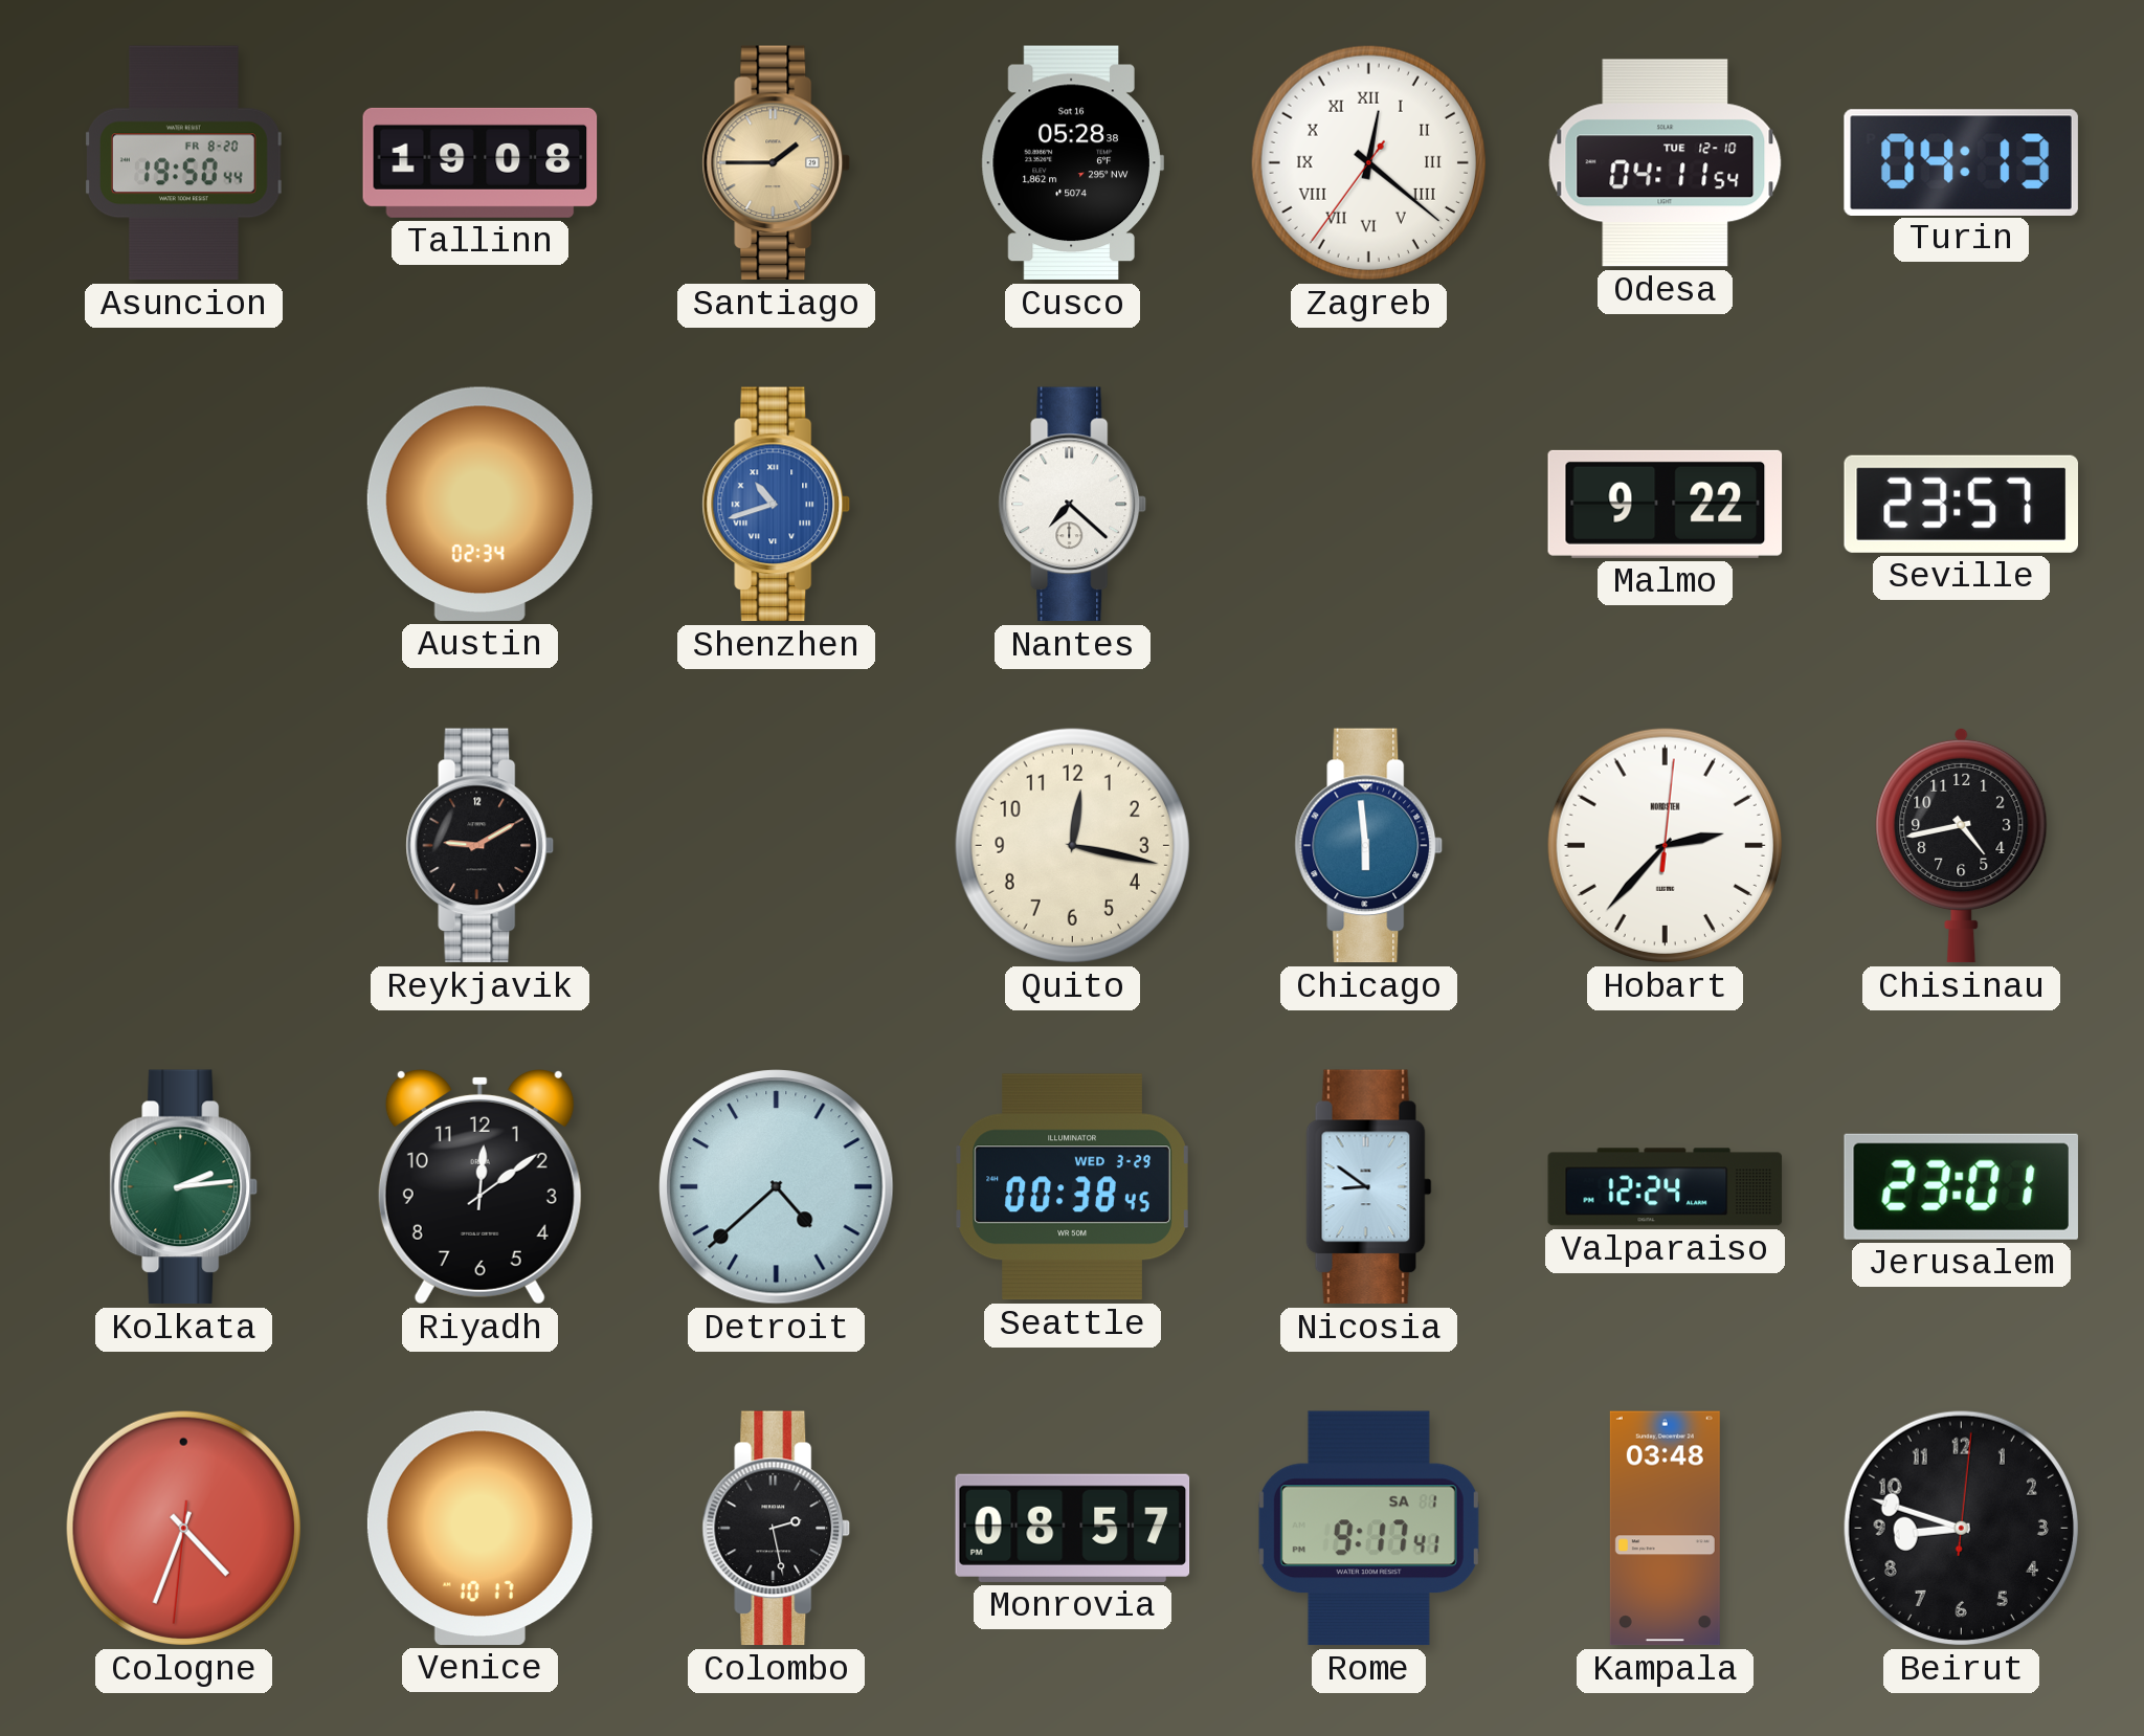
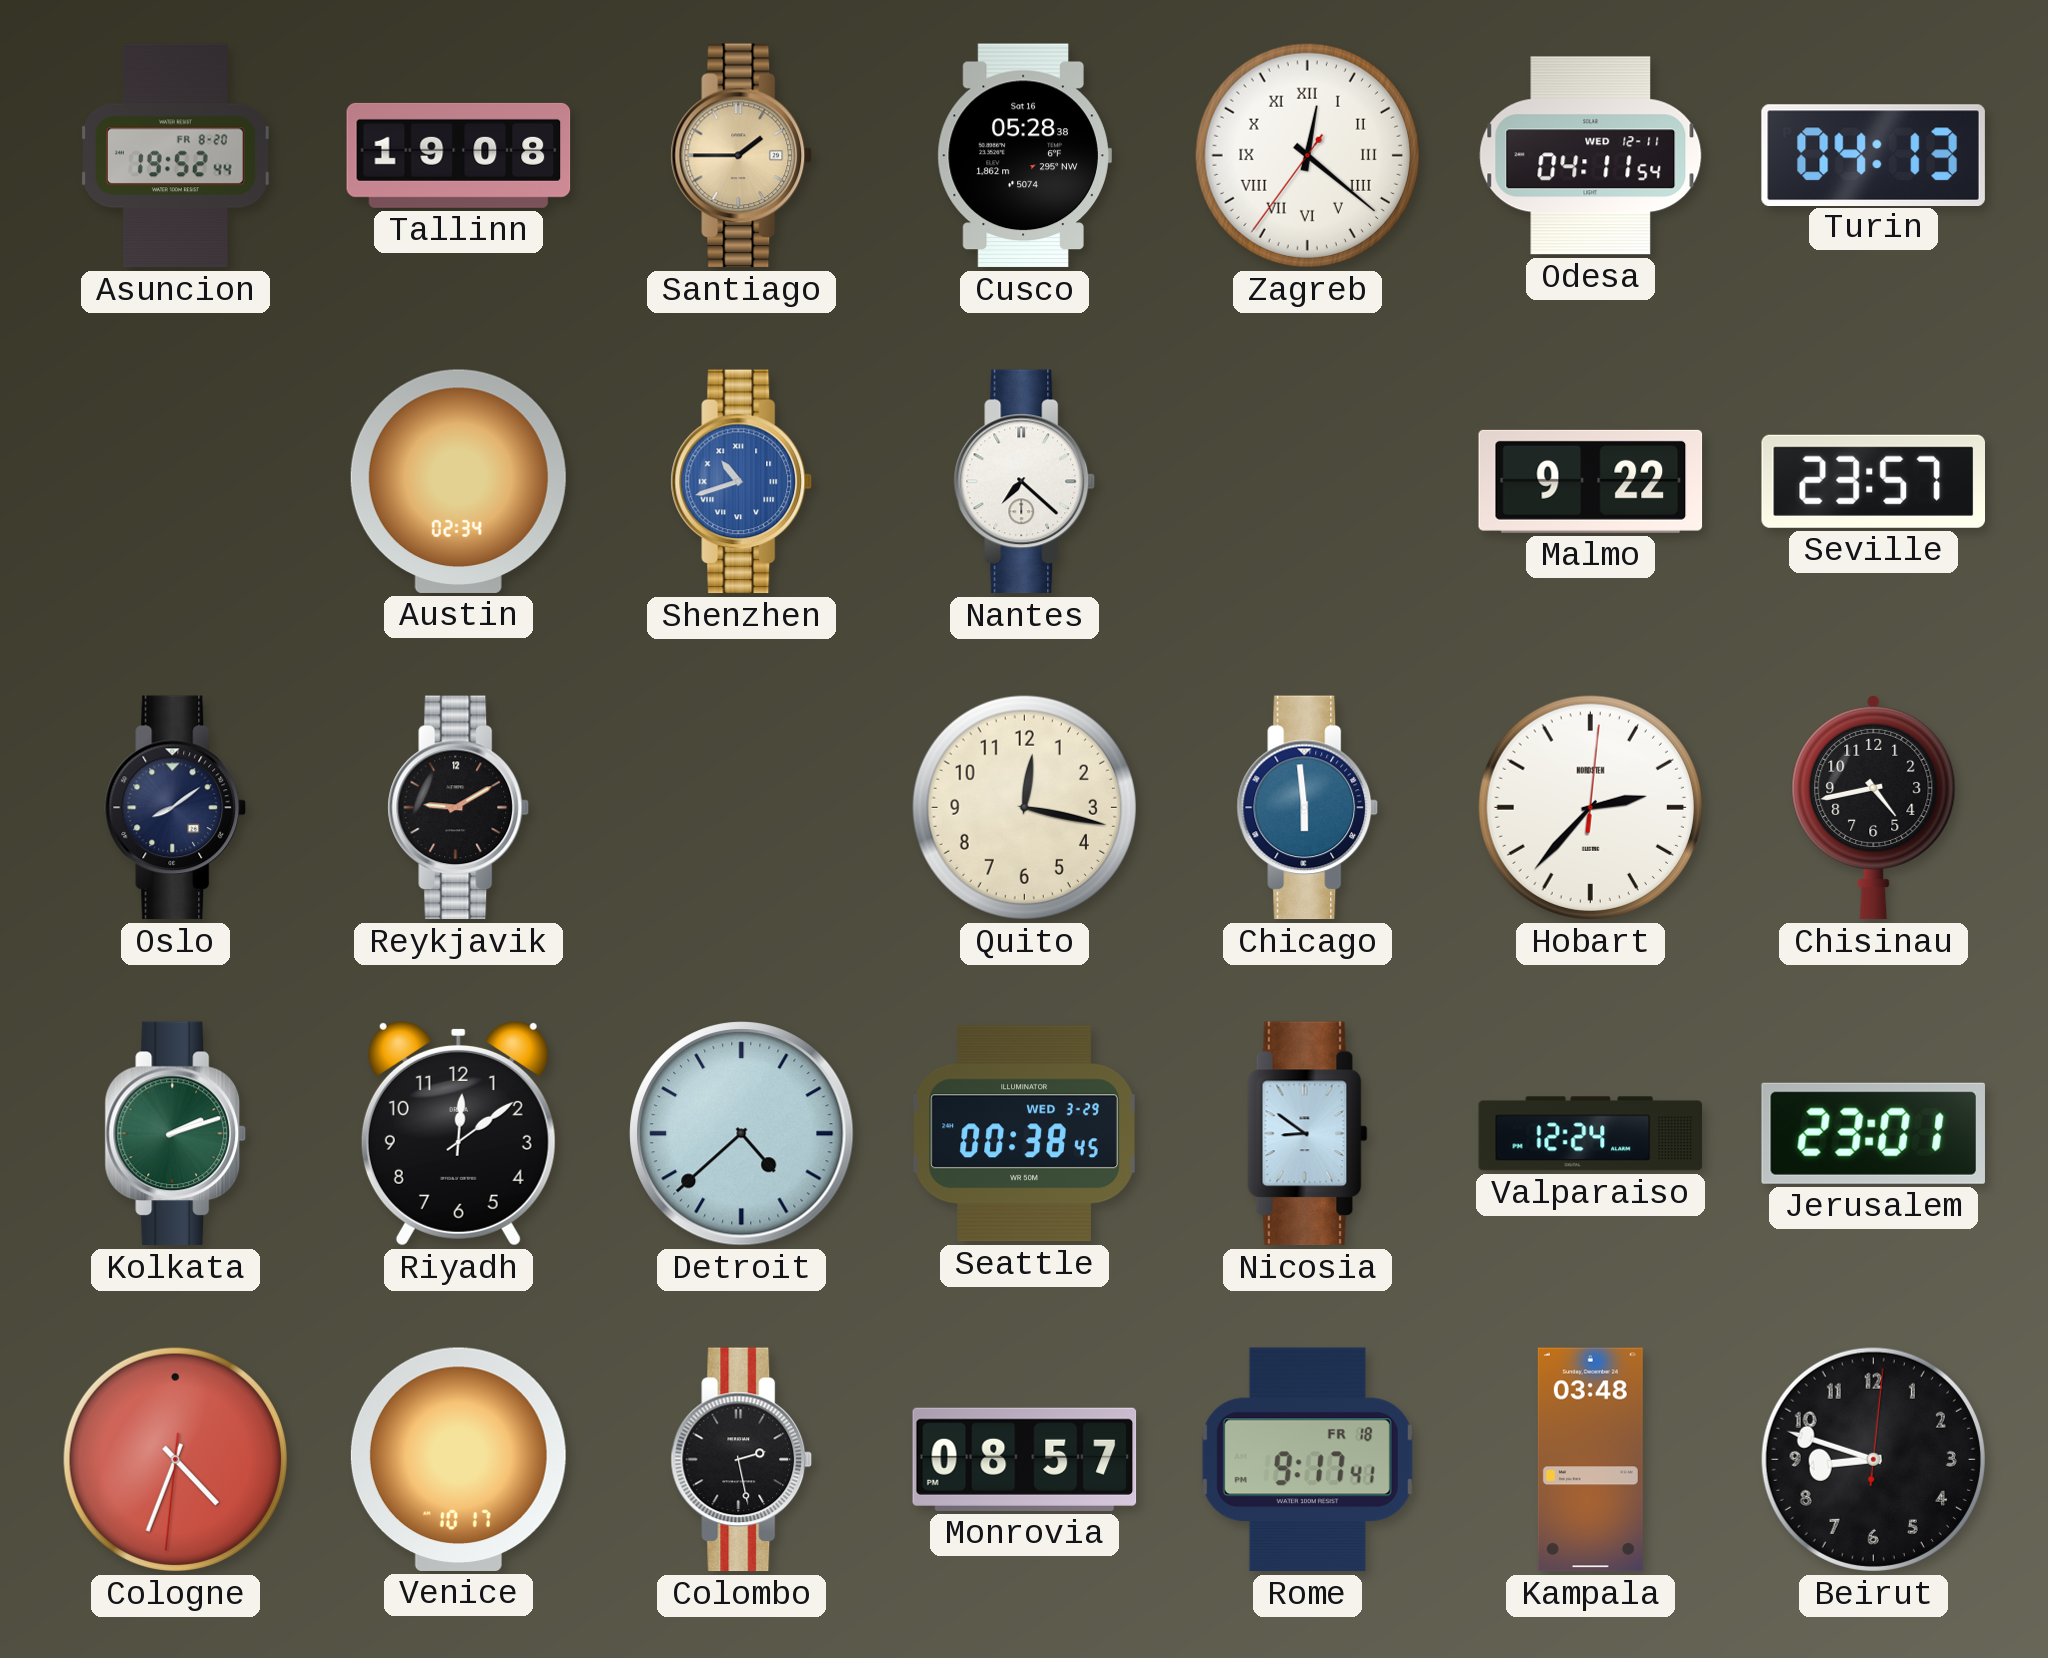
Asuncion: 19:50 -> 19:52 (176, 156)
Odesa date: TUE 12-10 -> WED 12-11 (1591, 156)
Oslo: none -> 8:09 (176, 808)
Kolkata: 2:14 -> 2:12 (176, 1134)
Rome date: SA 1 -> FR 18 (1307, 1460)
